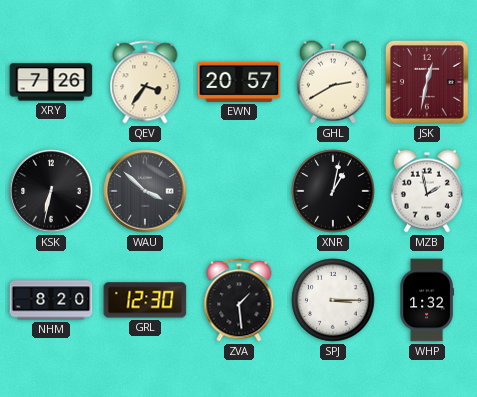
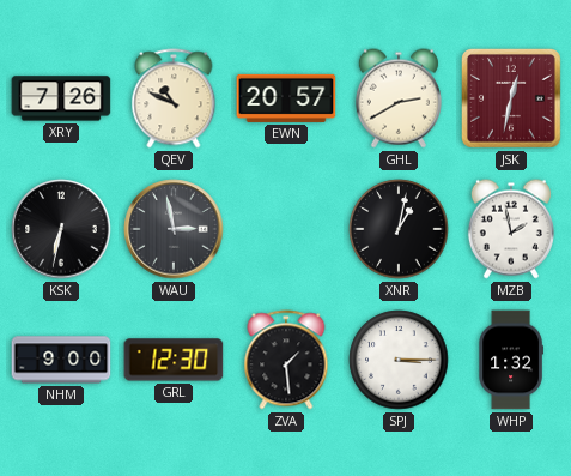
QEV: 3:36 -> 10:49 (174, 98)
WAU: 3:52 -> 2:58 (174, 229)
NHM: 8:20 -> 9:00 (61, 360)
